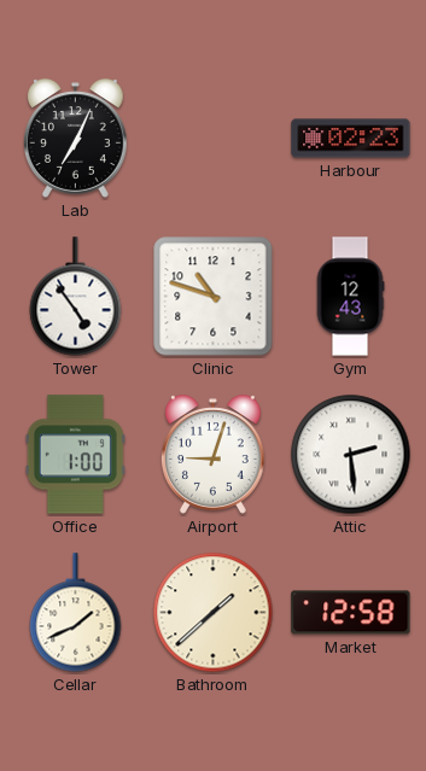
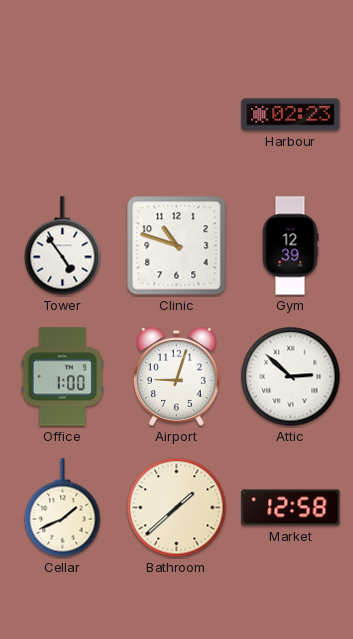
Lab: 7:04 -> none (75, 139)
Gym: 12:43 -> 12:39 (290, 246)
Attic: 2:29 -> 2:52 (291, 377)
